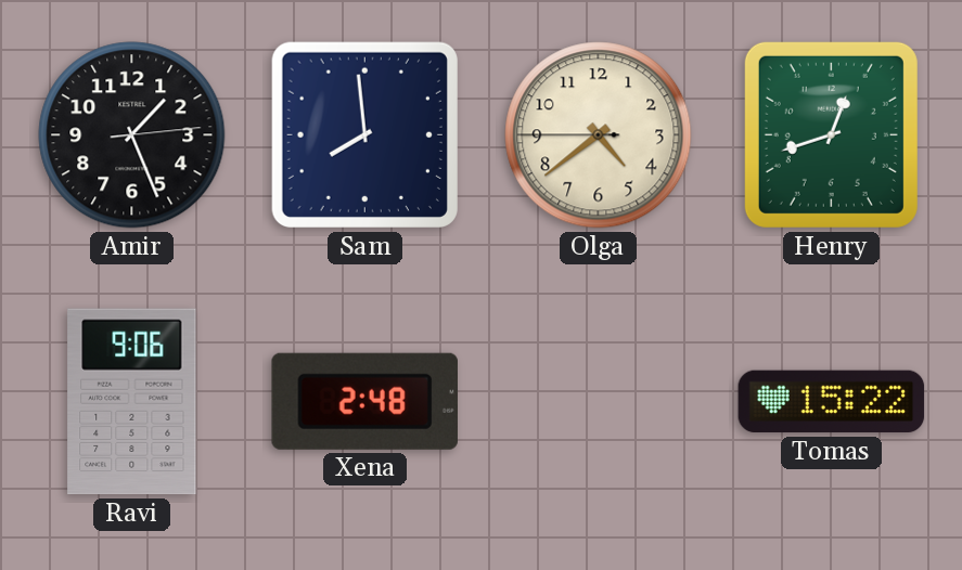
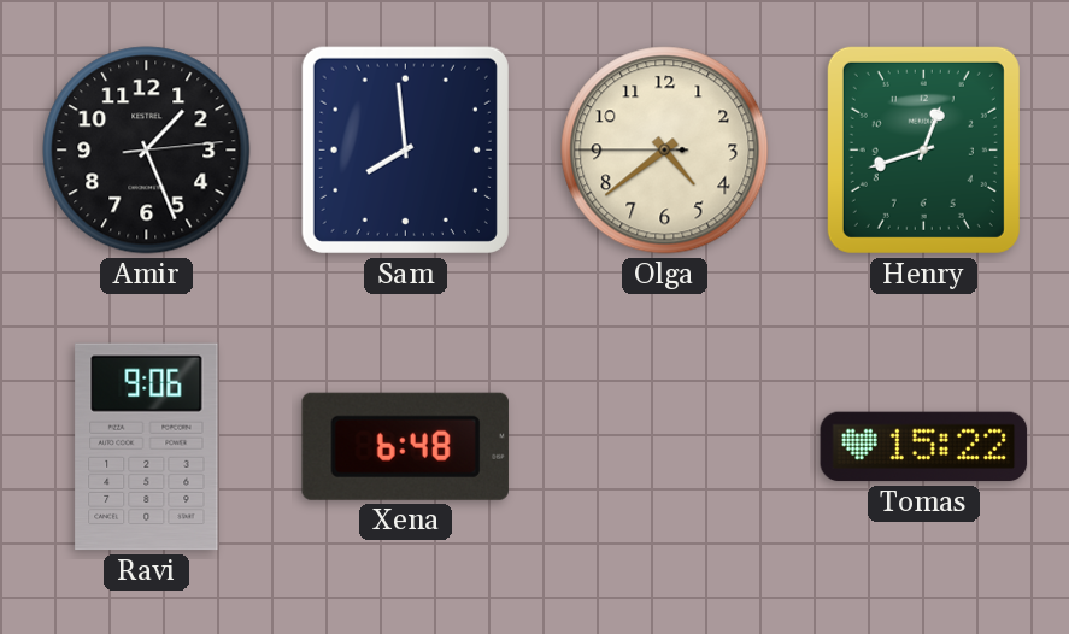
Xena: 2:48 -> 6:48 (405, 446)
